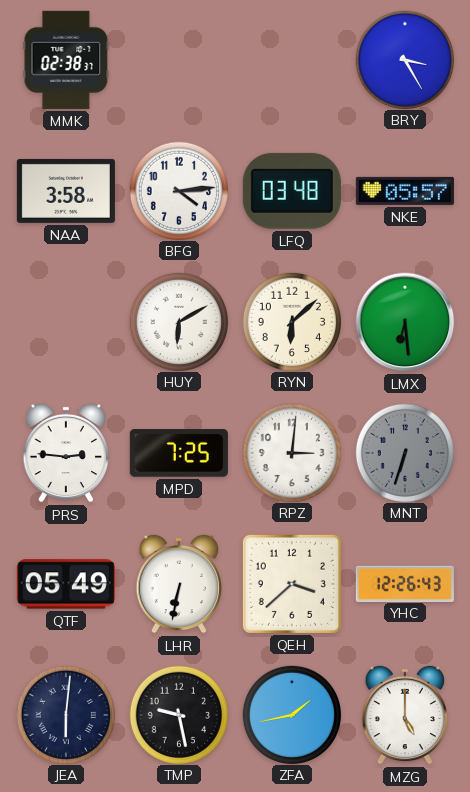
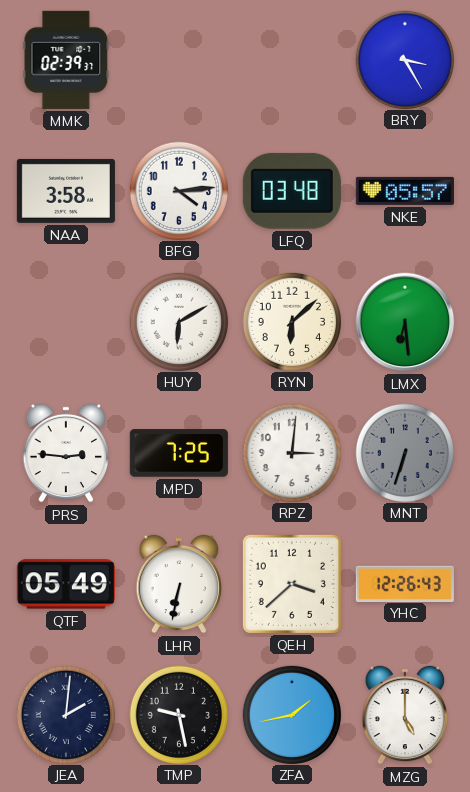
MMK: 02:38 -> 02:39 (66, 60)
JEA: 6:01 -> 2:01 (65, 714)
